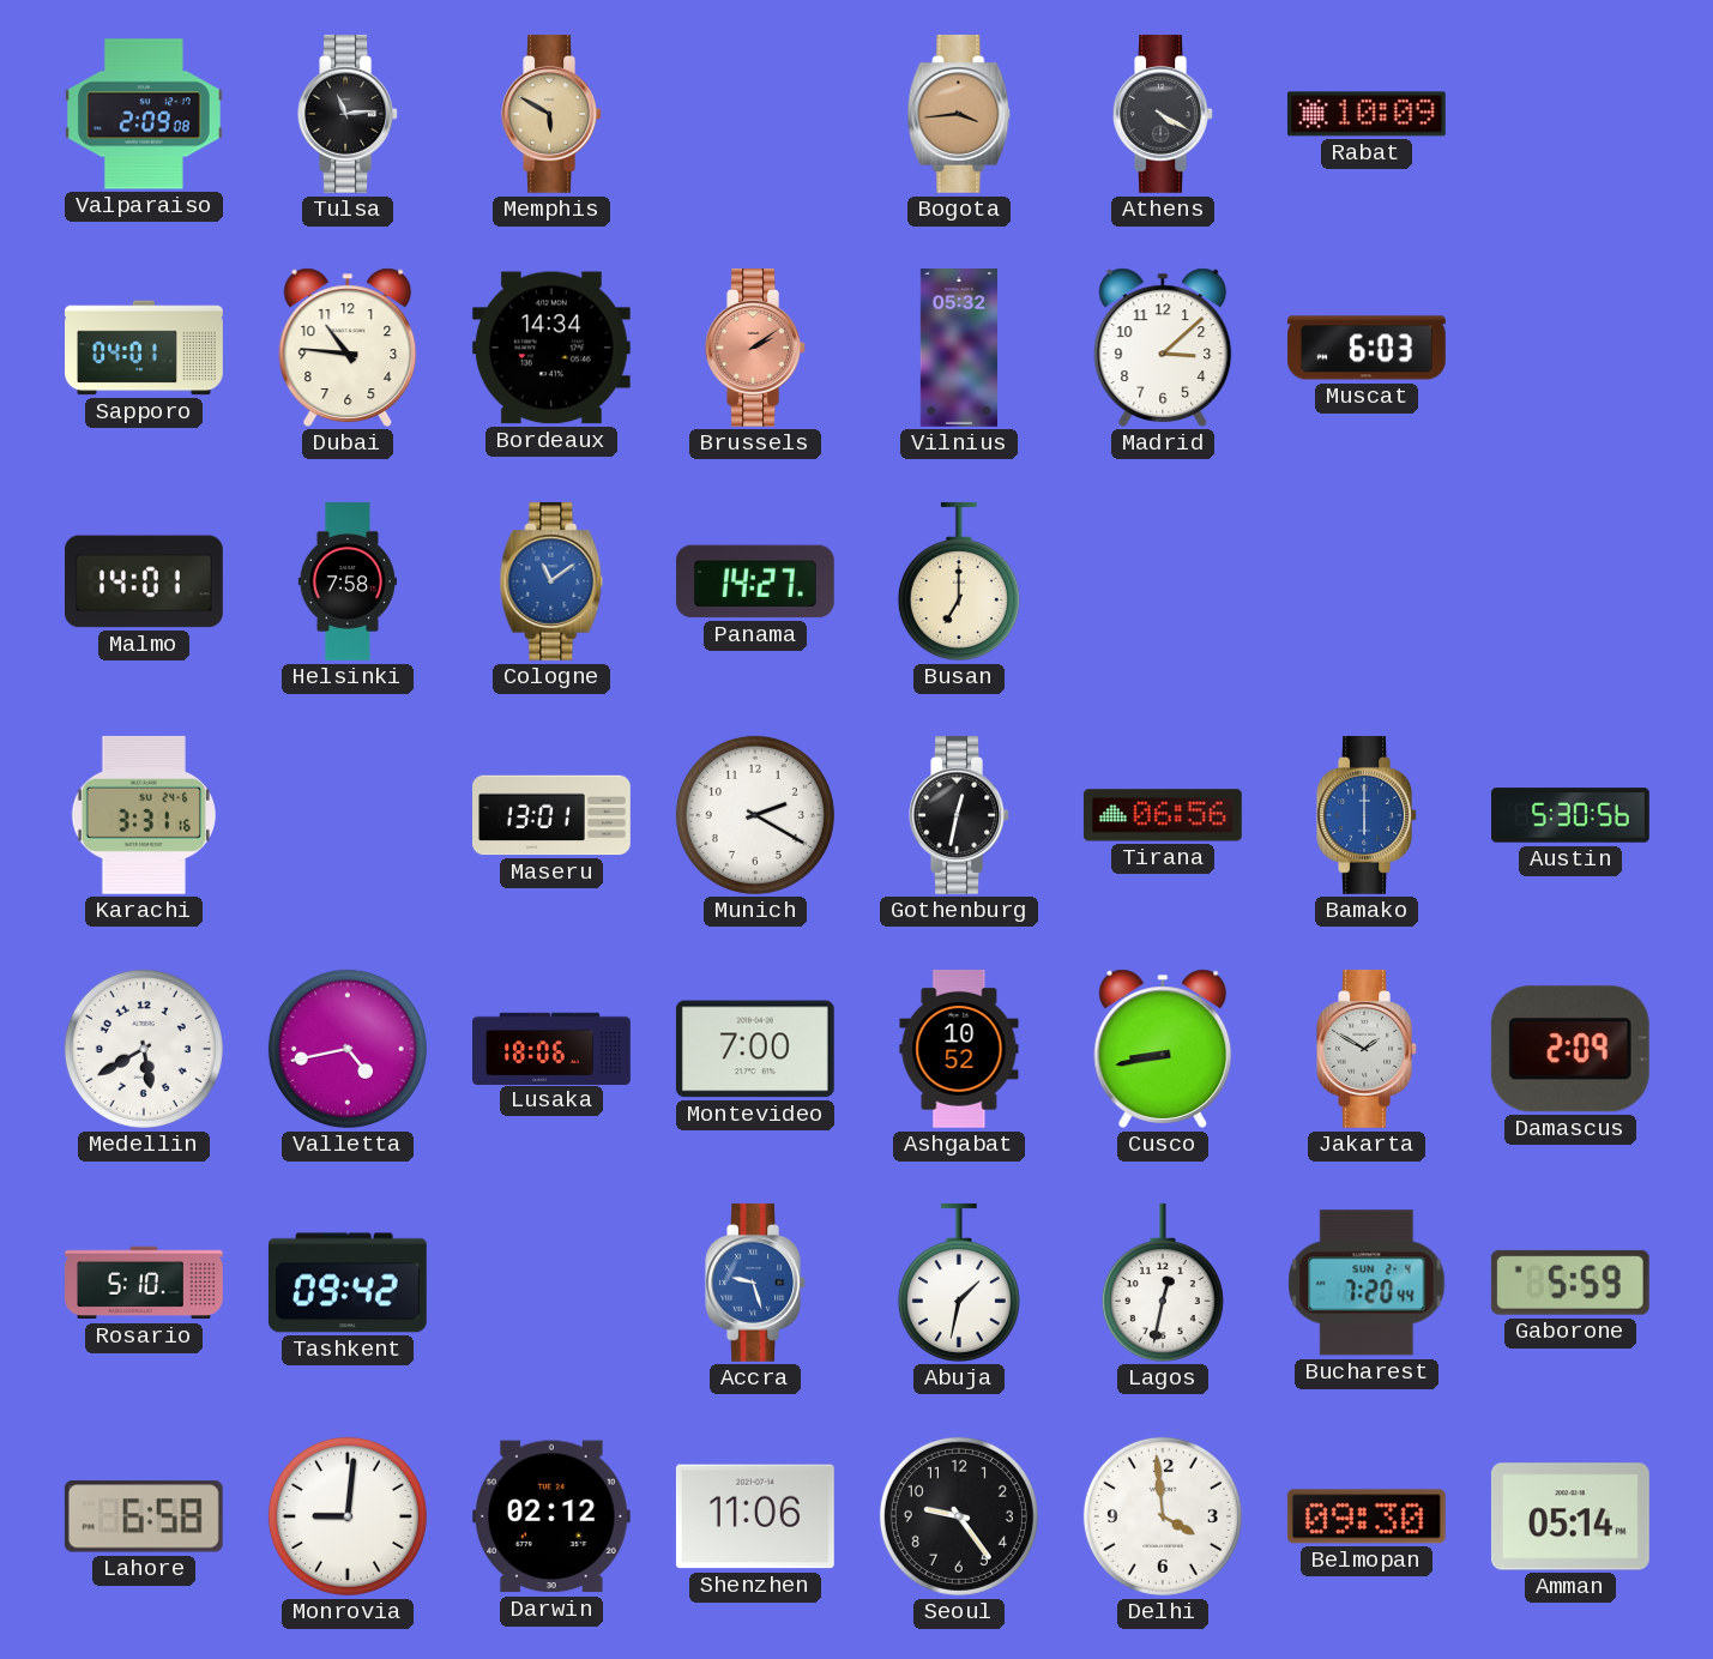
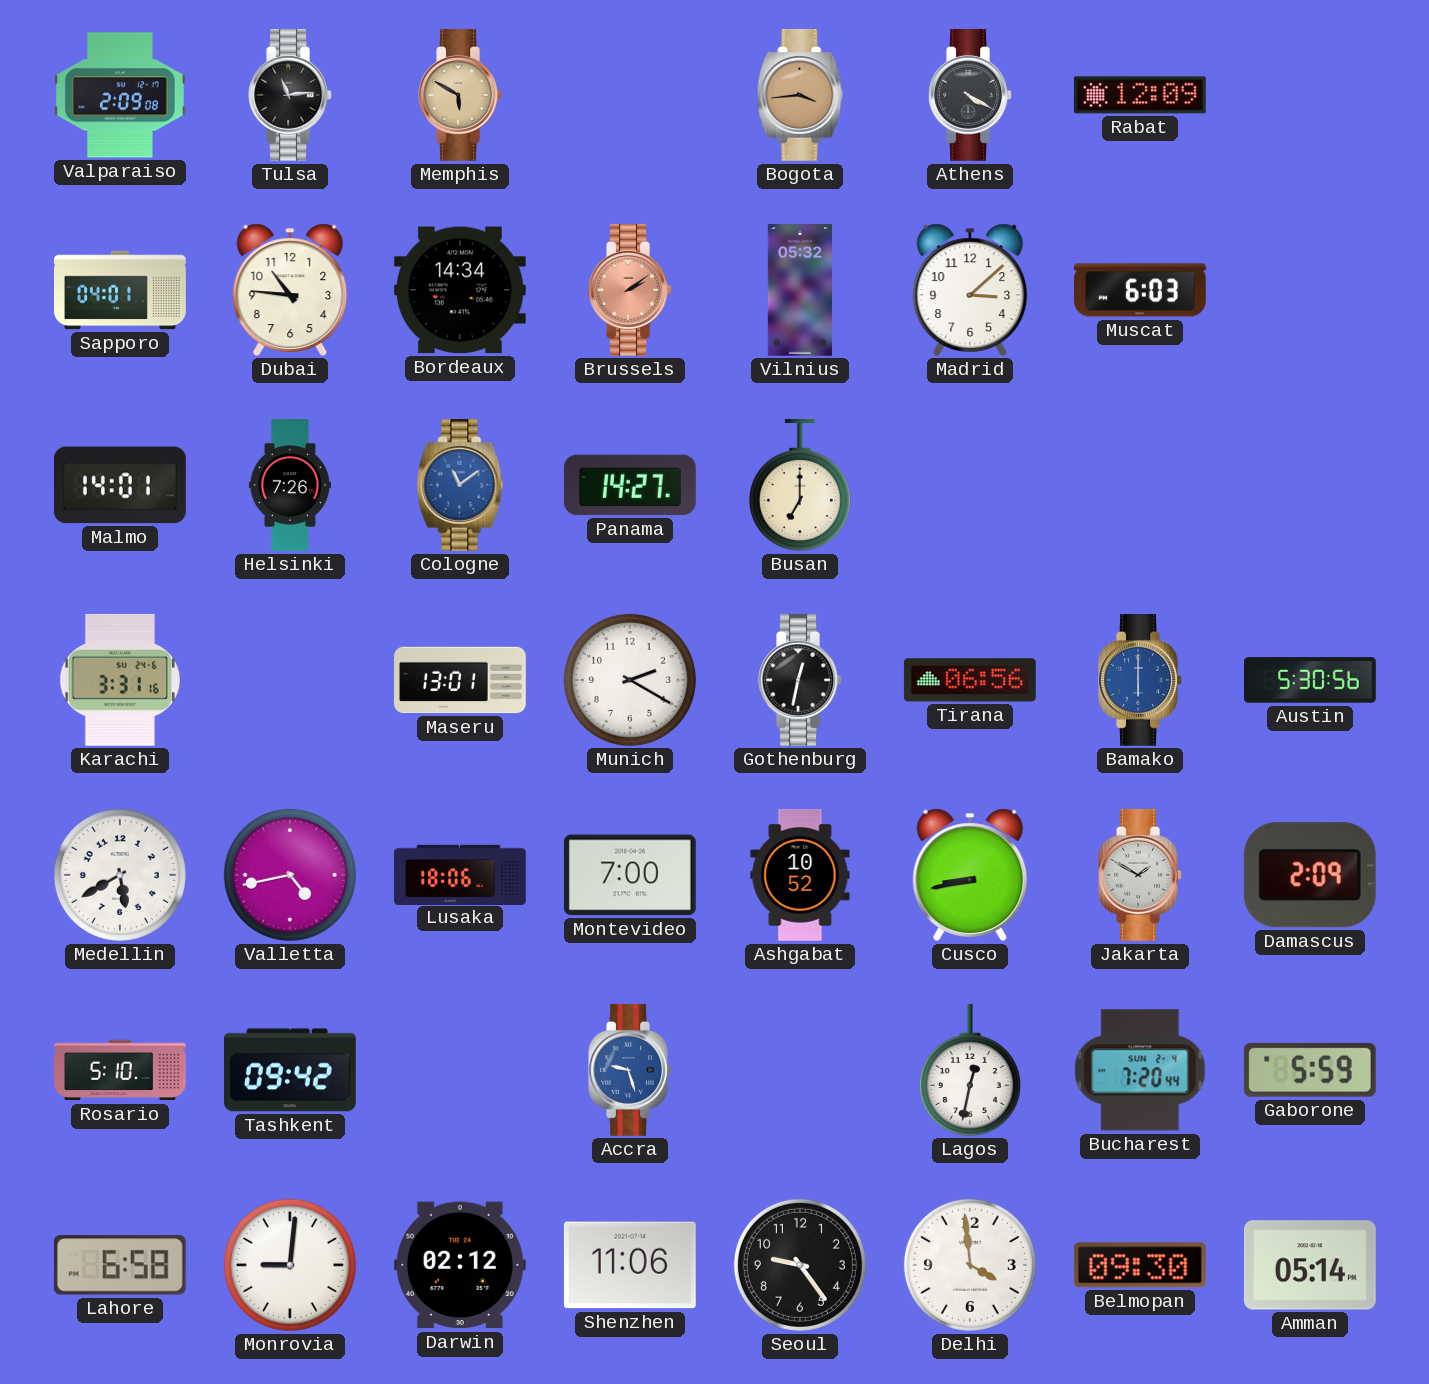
Rabat: 10:09 -> 12:09 (1140, 95)
Helsinki: 7:58 -> 7:26 (290, 486)
Abuja: 1:32 -> none (959, 1283)
